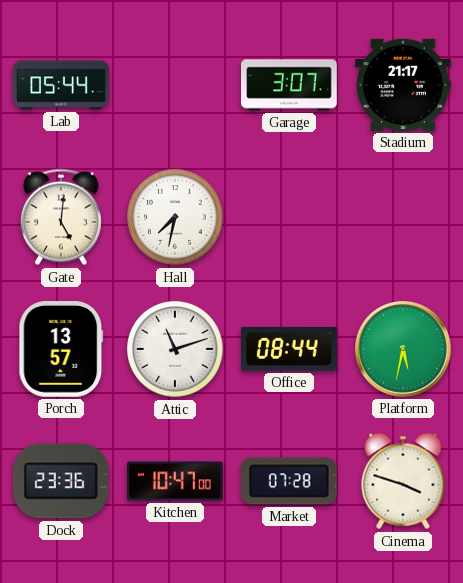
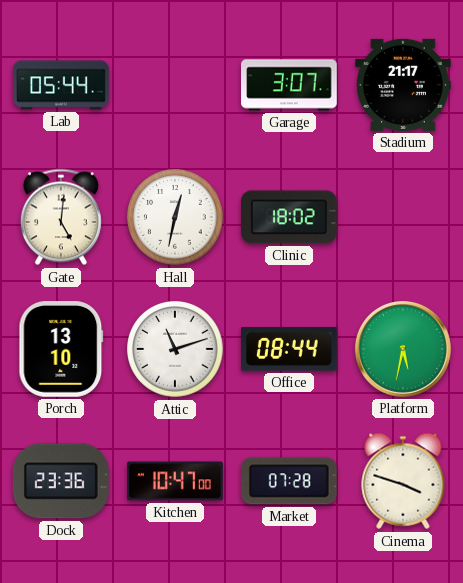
Hall: 7:32 -> 12:32 (175, 217)
Clinic: none -> 18:02 (290, 217)
Porch: 13:57 -> 13:10 (61, 349)
